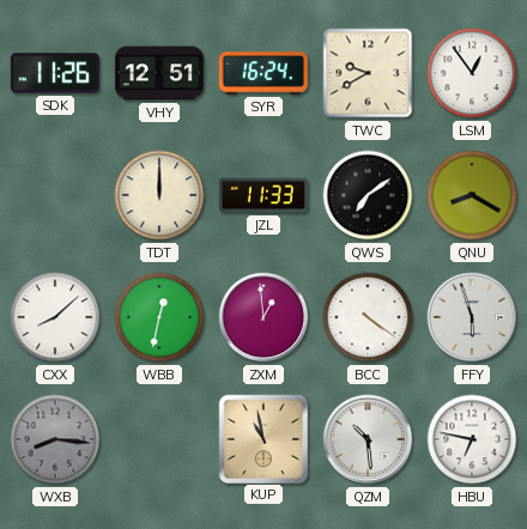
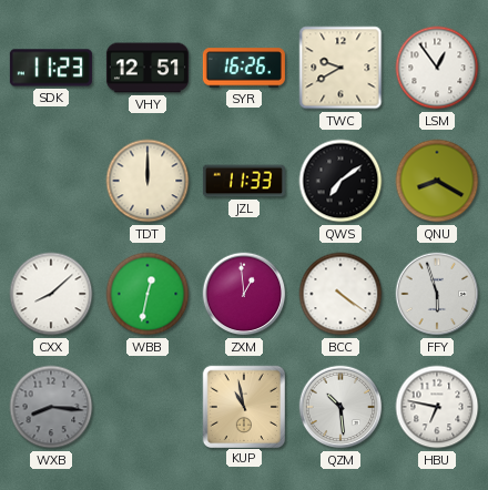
SDK: 11:26 -> 11:23 (51, 68)
SYR: 16:24 -> 16:26 (244, 68)
